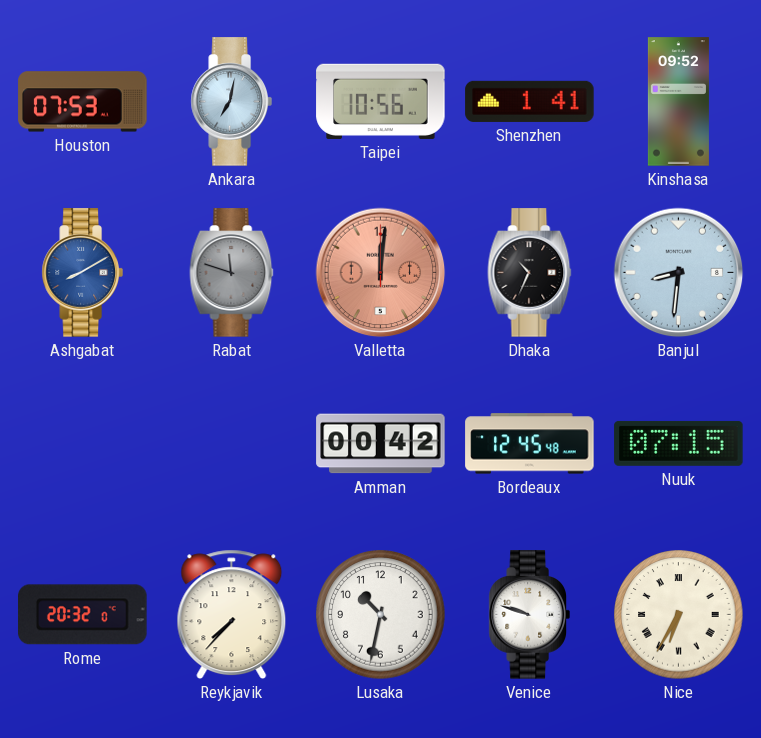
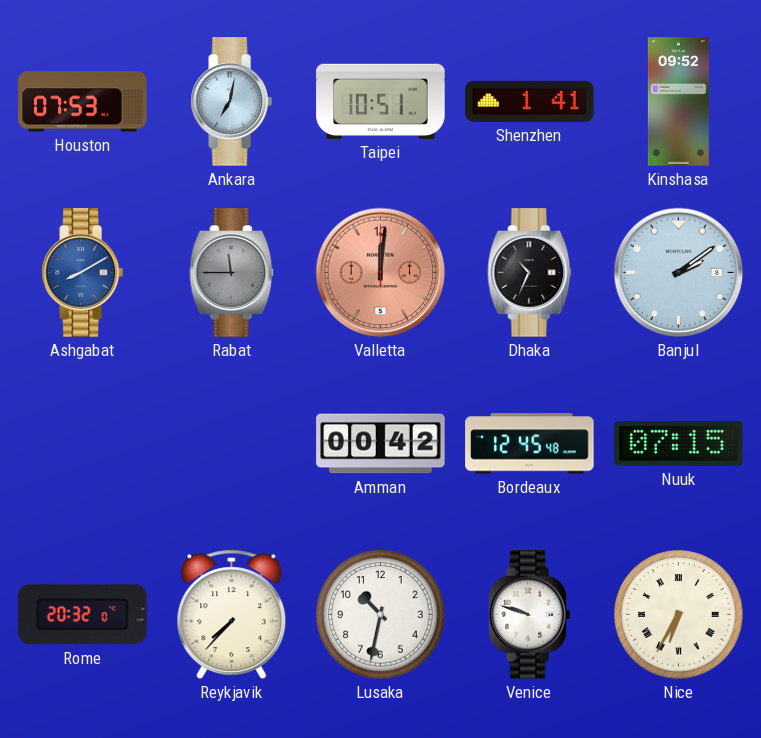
Taipei: 10:56 -> 10:51 (381, 101)
Rabat: 11:48 -> 11:45 (232, 273)
Banjul: 8:31 -> 2:09 (679, 273)
